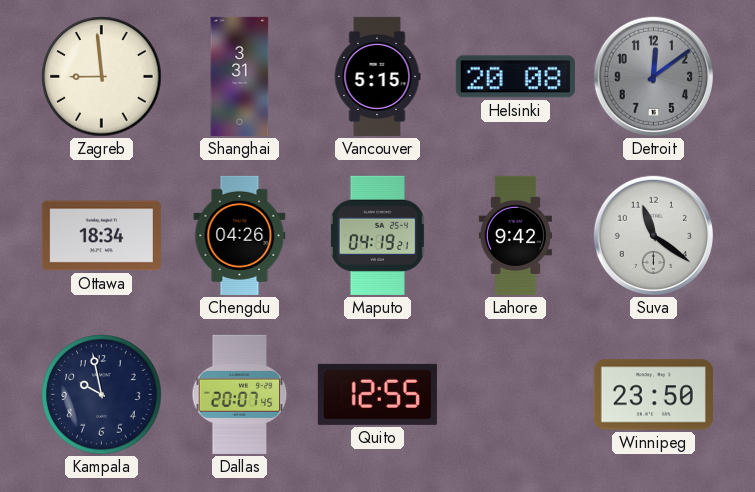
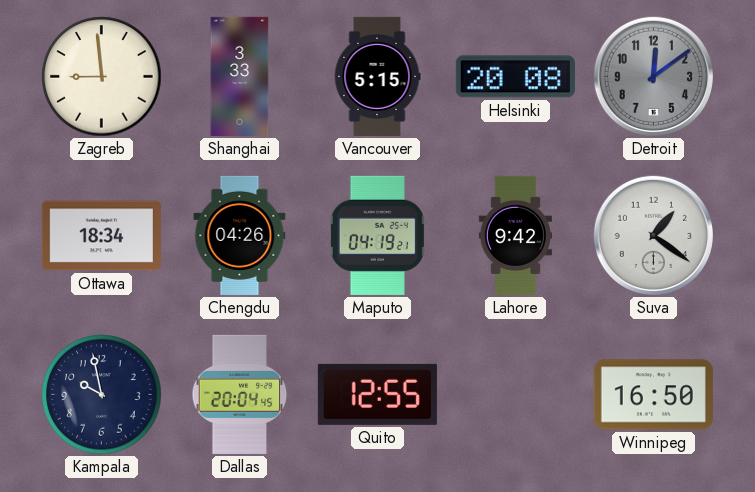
Shanghai: 3:31 -> 3:33 (240, 76)
Suva: 11:21 -> 1:21 (653, 235)
Dallas: 20:07 -> 20:04 (240, 394)
Winnipeg: 23:50 -> 16:50 (653, 395)
